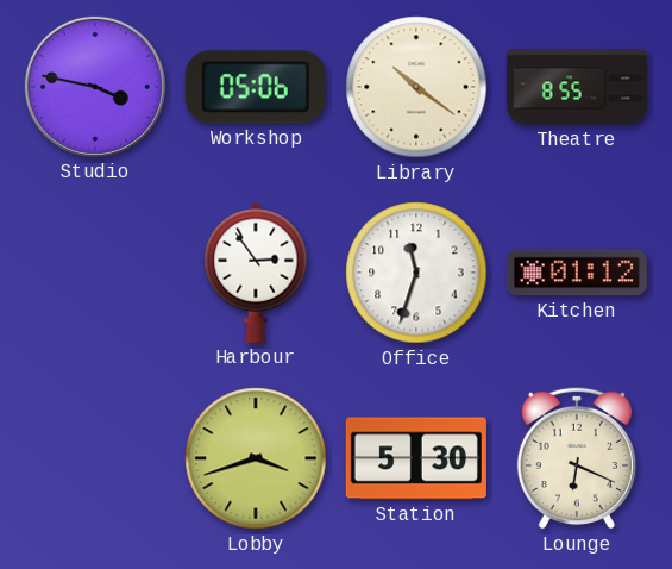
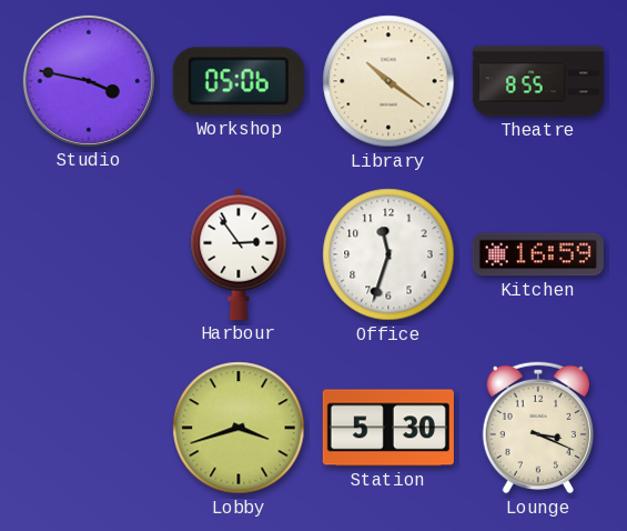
Kitchen: 01:12 -> 16:59 (538, 254)
Lounge: 6:19 -> 3:19 (537, 428)
